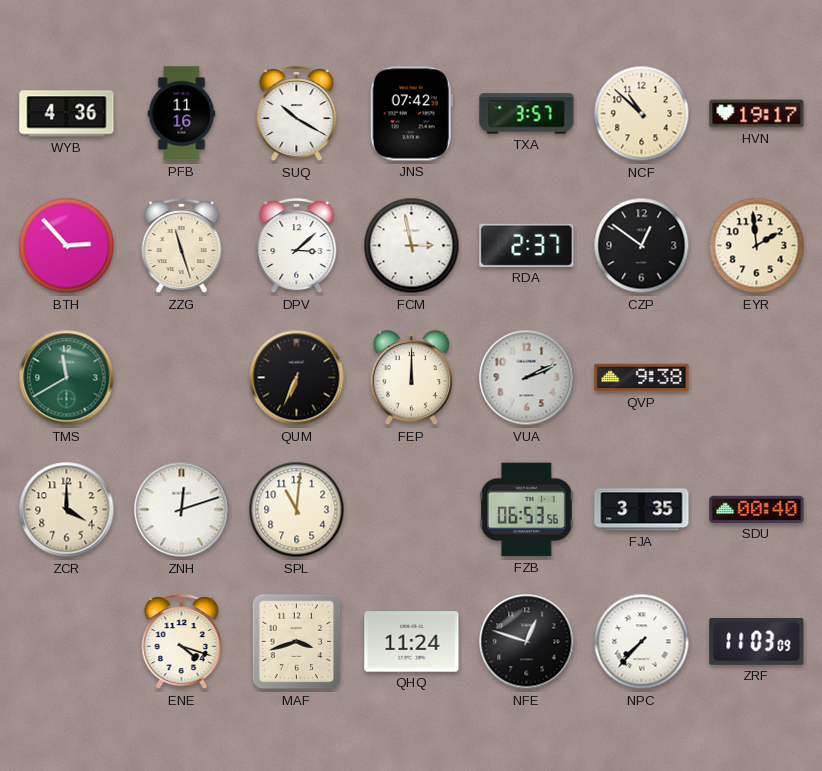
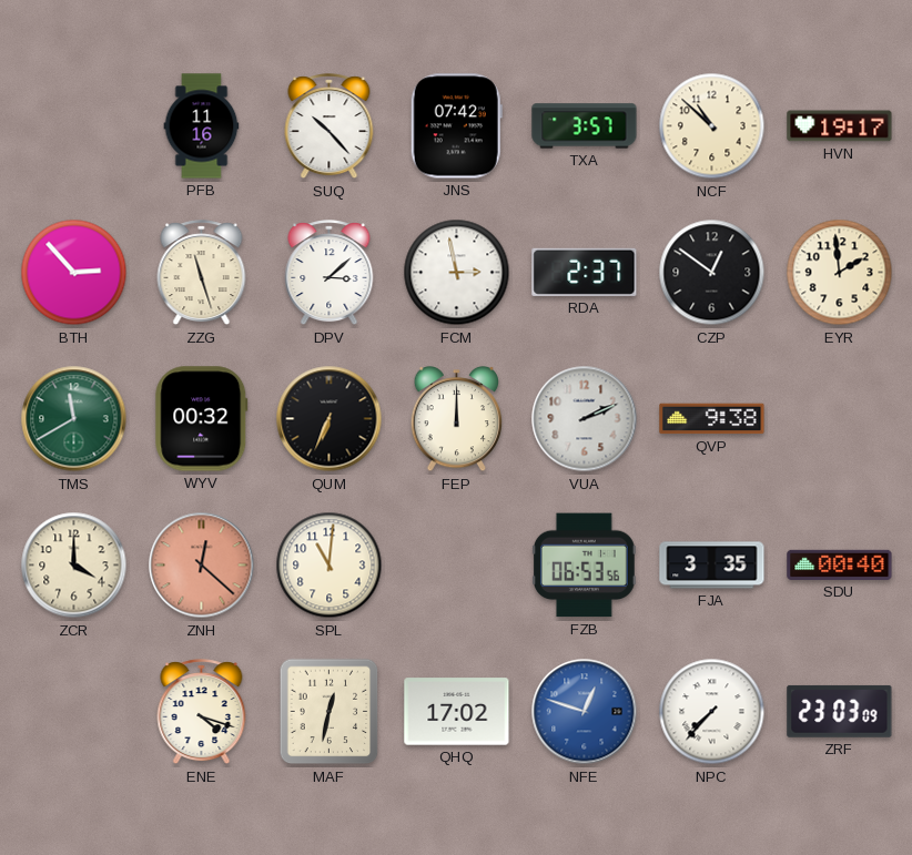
WYB: 4:36 -> none (67, 114)
SUQ: 10:20 -> 10:23 (330, 128)
WYV: none -> 00:32 (202, 419)
ZNH: 12:12 -> 12:22 (202, 566)
ZNH dial: white -> salmon (202, 566)
MAF: 3:42 -> 12:32 (330, 712)
QHQ: 11:24 -> 17:02 (457, 712)
NFE dial: black -> blue (585, 712)
ZRF: 11:03 -> 23:03 (840, 711)
